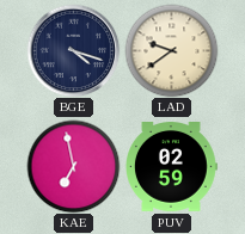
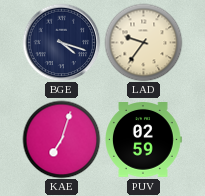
LAD: 9:39 -> 9:36 (143, 42)
KAE: 6:58 -> 7:03 (61, 139)
